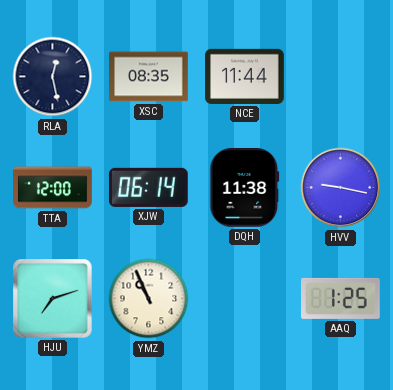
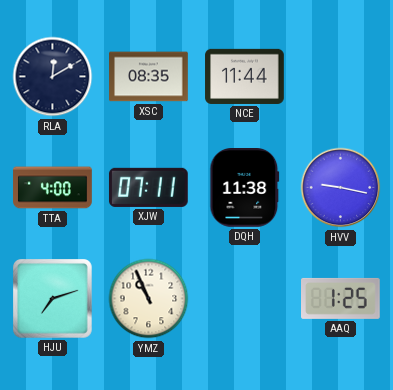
RLA: 12:28 -> 12:10 (53, 77)
TTA: 12:00 -> 4:00 (53, 188)
XJW: 06:14 -> 07:11 (148, 187)
